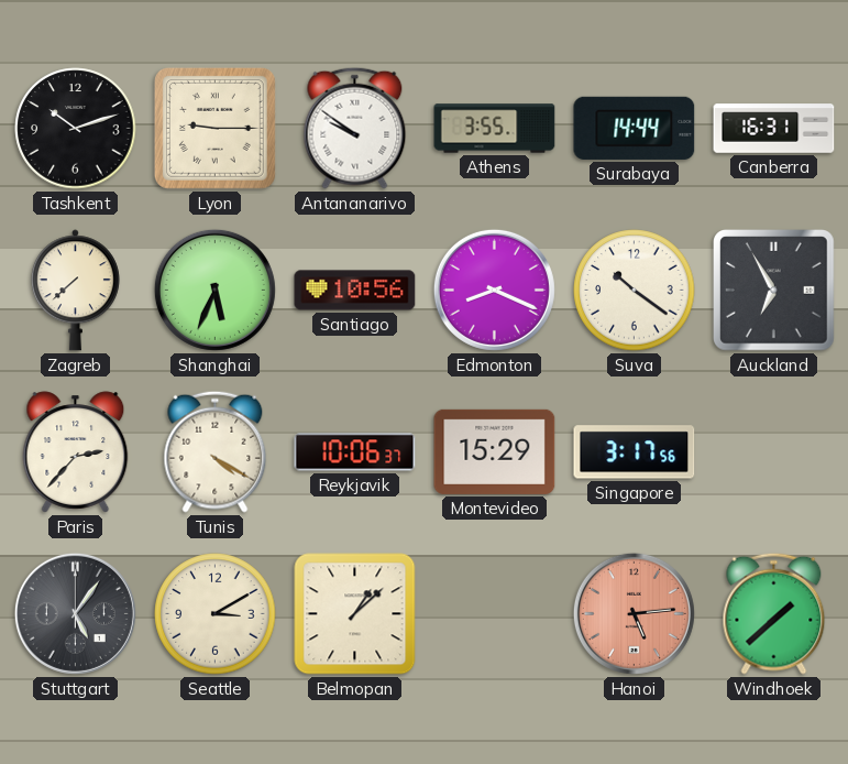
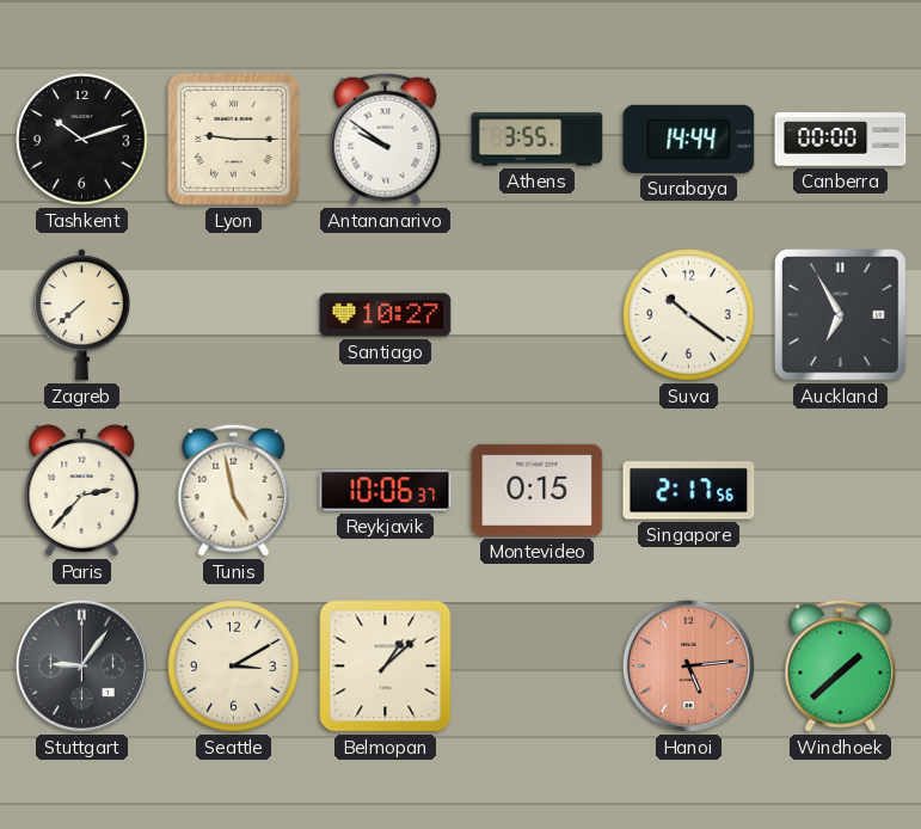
Canberra: 16:31 -> 00:00 (841, 140)
Shanghai: 5:34 -> none (214, 290)
Santiago: 10:56 -> 10:27 (386, 315)
Edmonton: 8:19 -> none (494, 290)
Tunis: 4:20 -> 4:58 (234, 490)
Montevideo: 15:29 -> 0:15 (538, 490)
Singapore: 3:17 -> 2:17 (689, 491)
Stuttgart: 5:06 -> 9:06 (81, 665)
